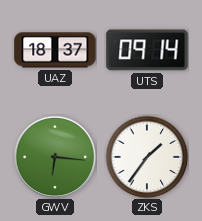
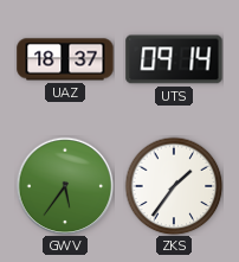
GWV: 6:16 -> 5:36 (65, 186)
